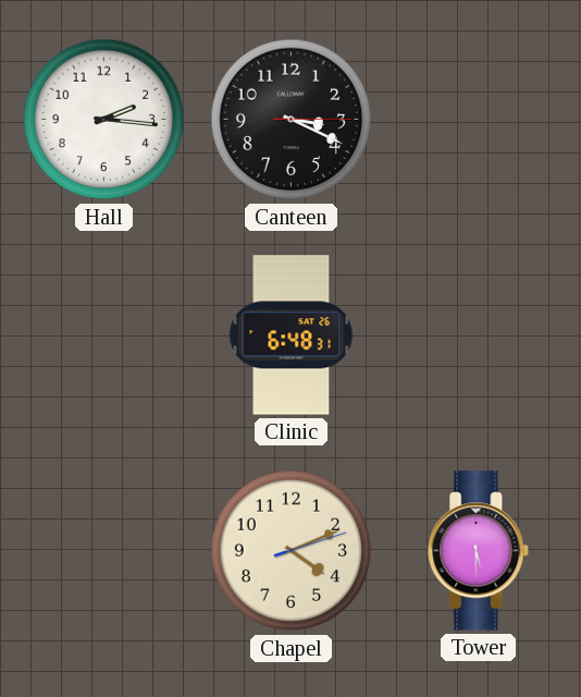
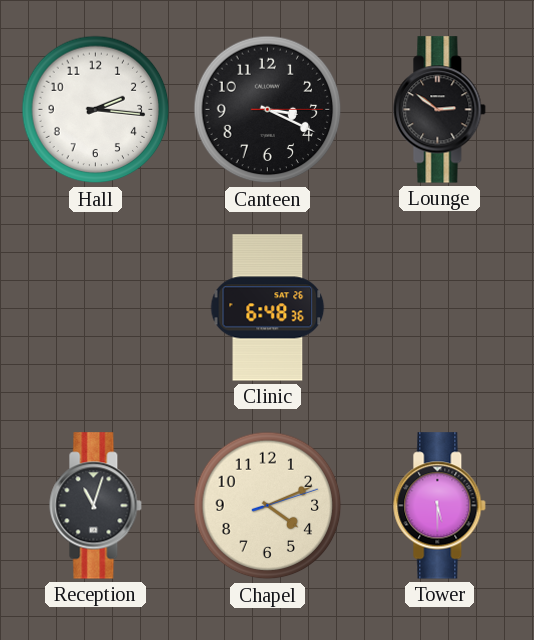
Lounge: none -> 2:51 (440, 110)
Clinic: 6:48:31 -> 6:48:36 (268, 308)
Reception: none -> 11:03 (96, 506)
